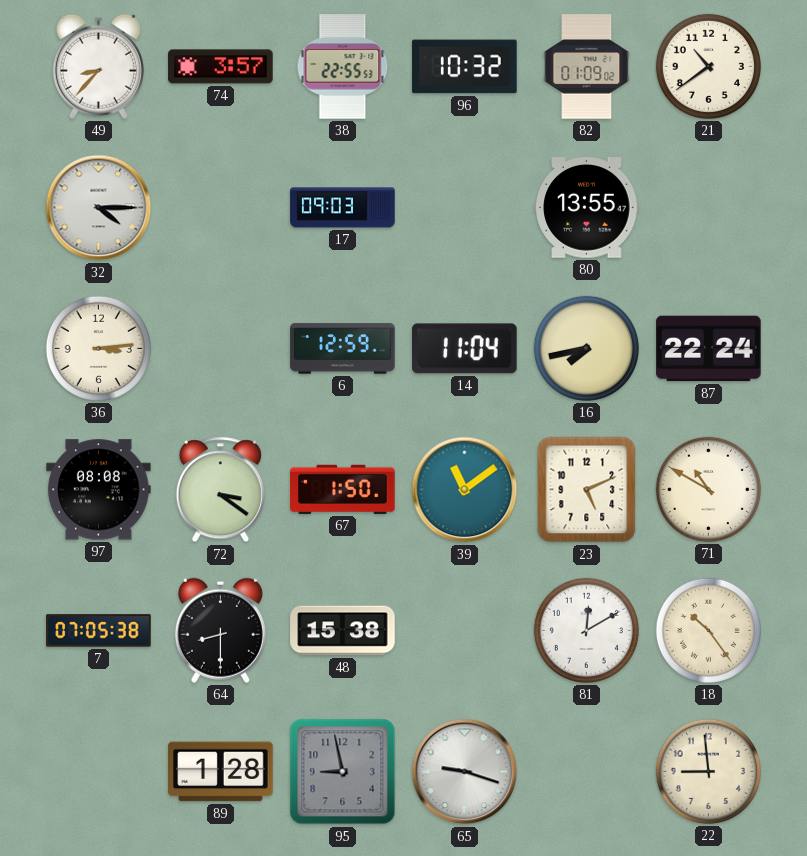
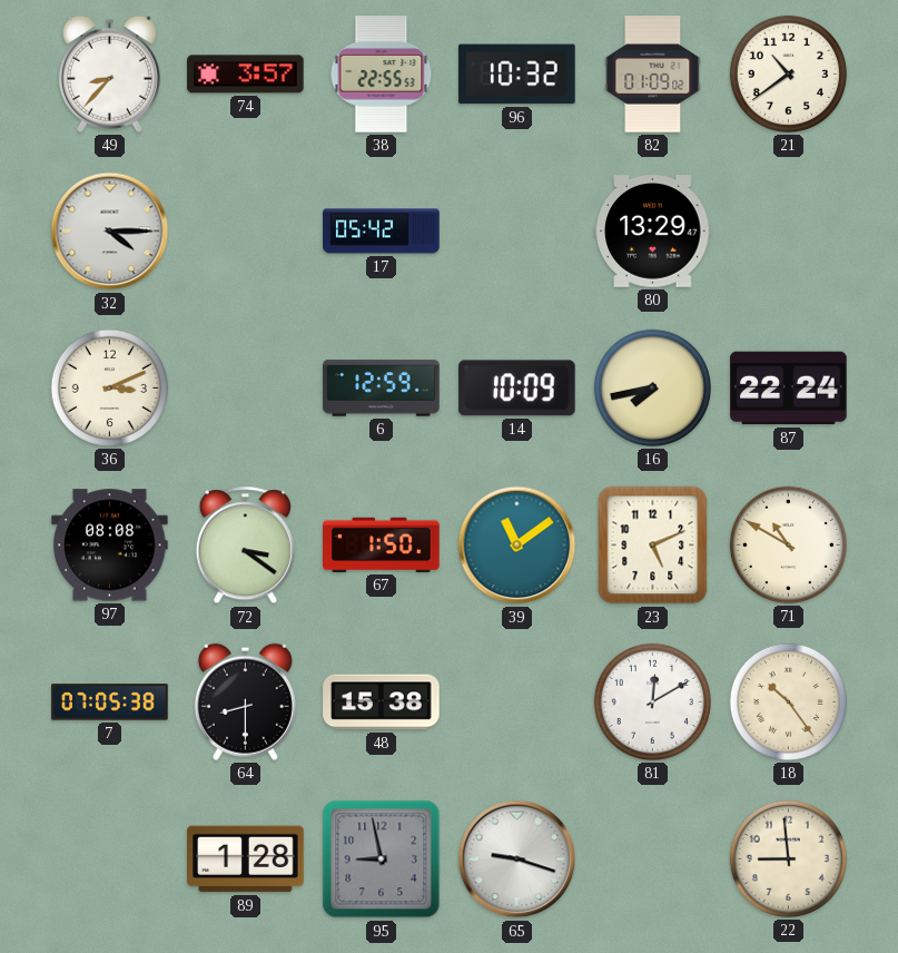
17: 09:03 -> 05:42 (382, 232)
80: 13:55 -> 13:29 (653, 232)
36: 3:14 -> 3:11 (109, 387)
14: 11:04 -> 10:09 (517, 389)
